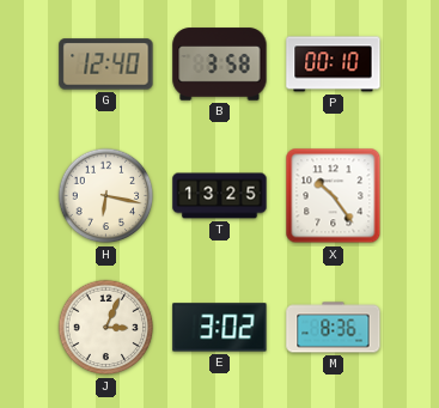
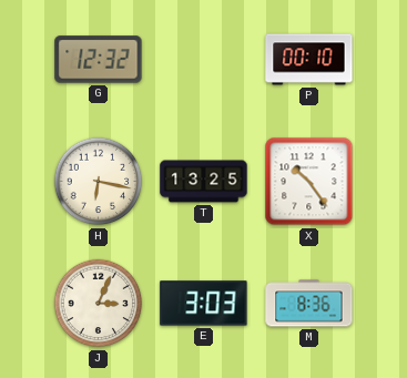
G: 12:40 -> 12:32 (99, 60)
B: 3:58 -> none (220, 65)
E: 3:02 -> 3:03 (204, 304)
